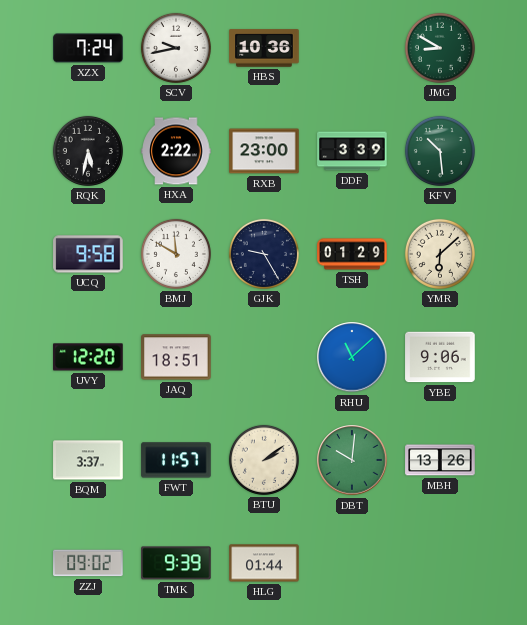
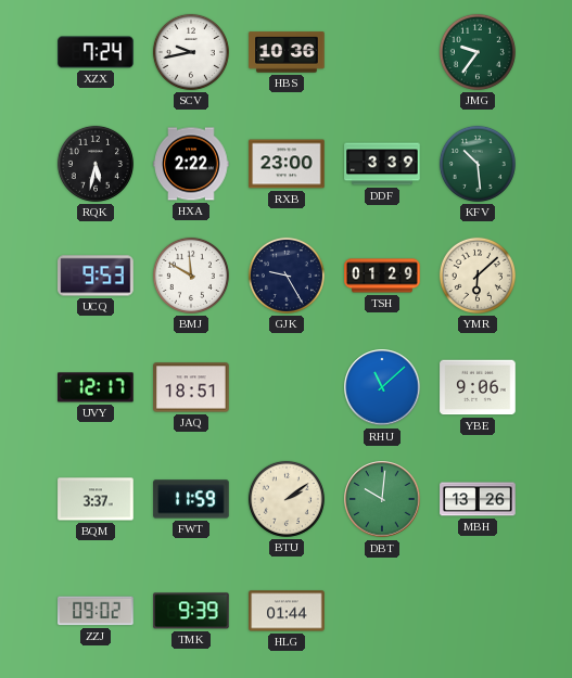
JMG: 8:50 -> 9:36 (478, 52)
UCQ: 9:58 -> 9:53 (96, 276)
UVY: 12:20 -> 12:17 (96, 387)
FWT: 11:57 -> 11:59 (191, 499)
